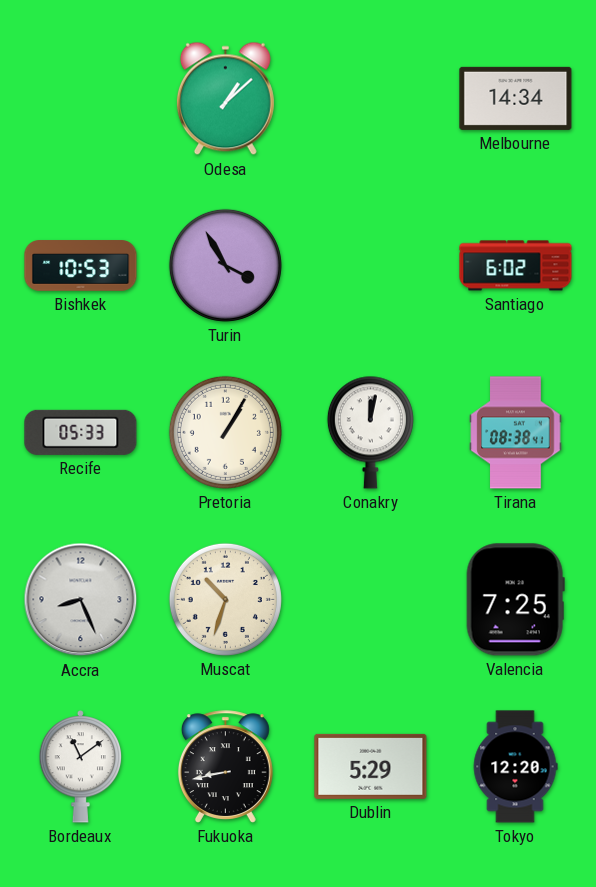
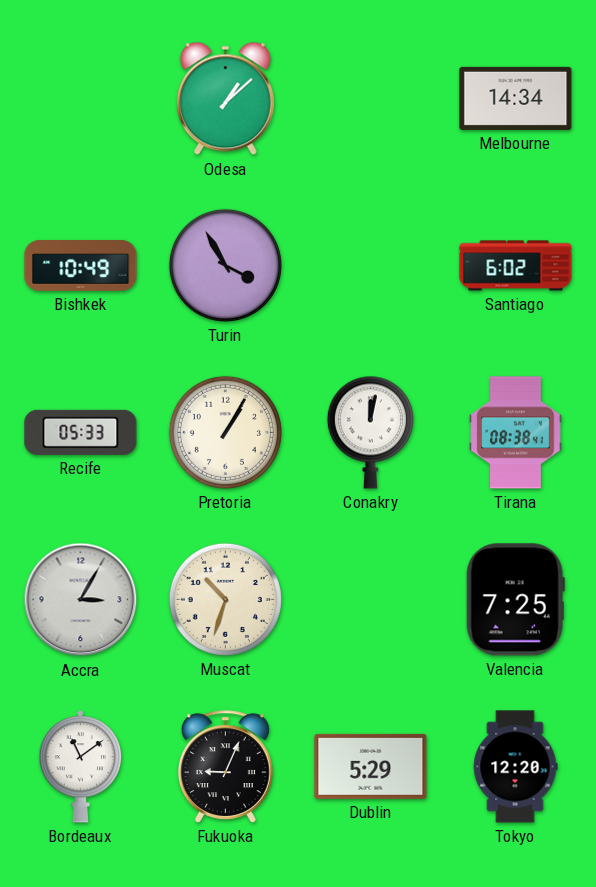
Bishkek: 10:53 -> 10:49 (81, 266)
Accra: 8:26 -> 3:05 (81, 600)
Fukuoka: 8:43 -> 9:04 (225, 767)
